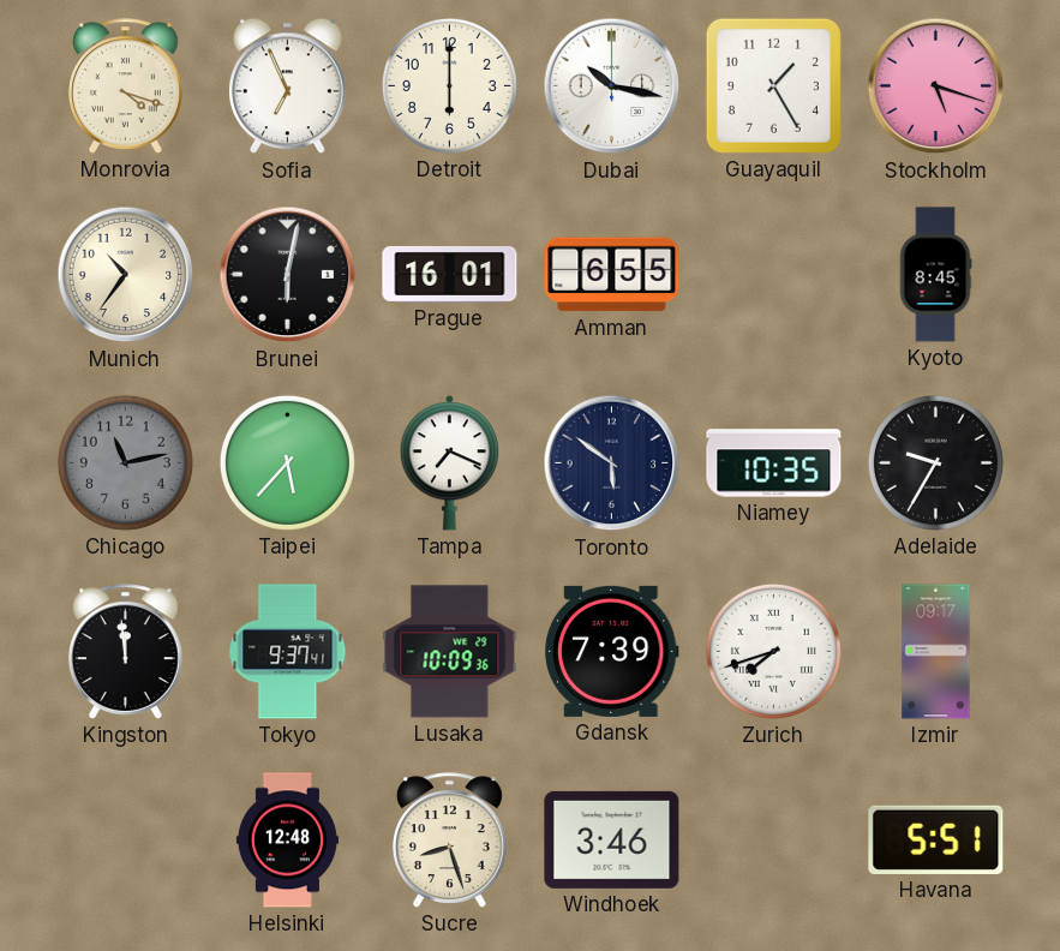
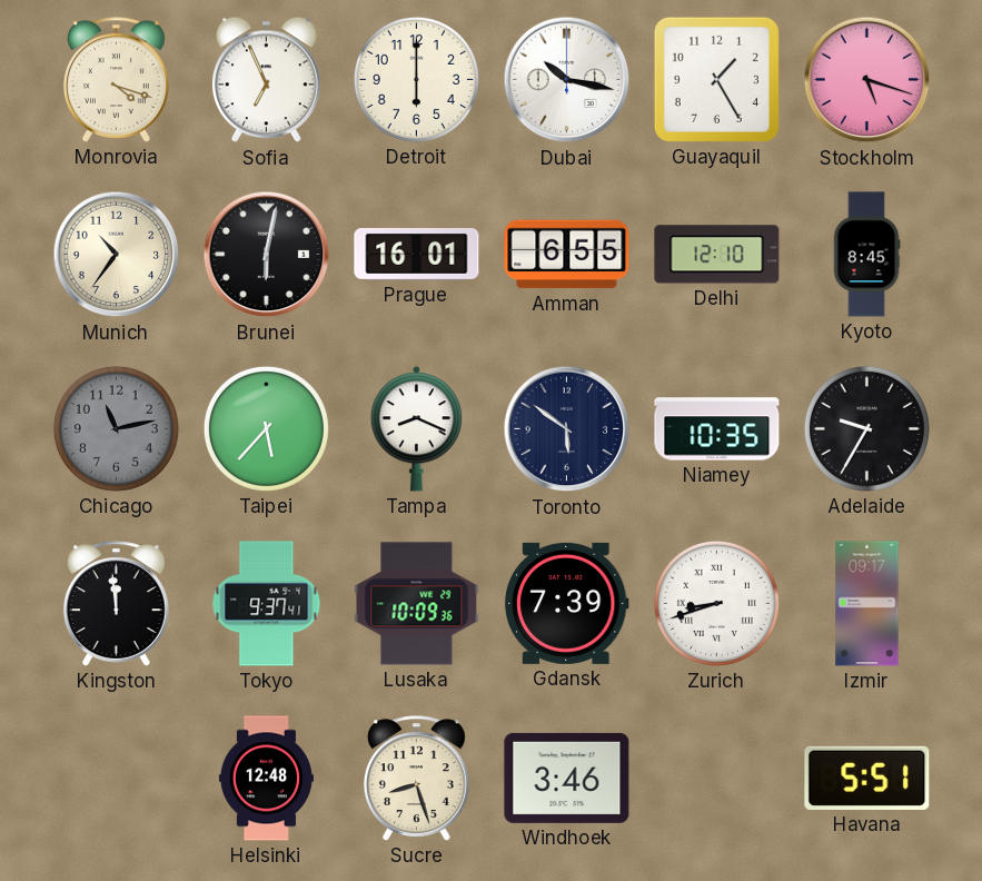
Delhi: none -> 12:10 (717, 255)
Tampa: 7:19 -> 8:19 (416, 429)
Zurich: 7:42 -> 8:42 (716, 603)
